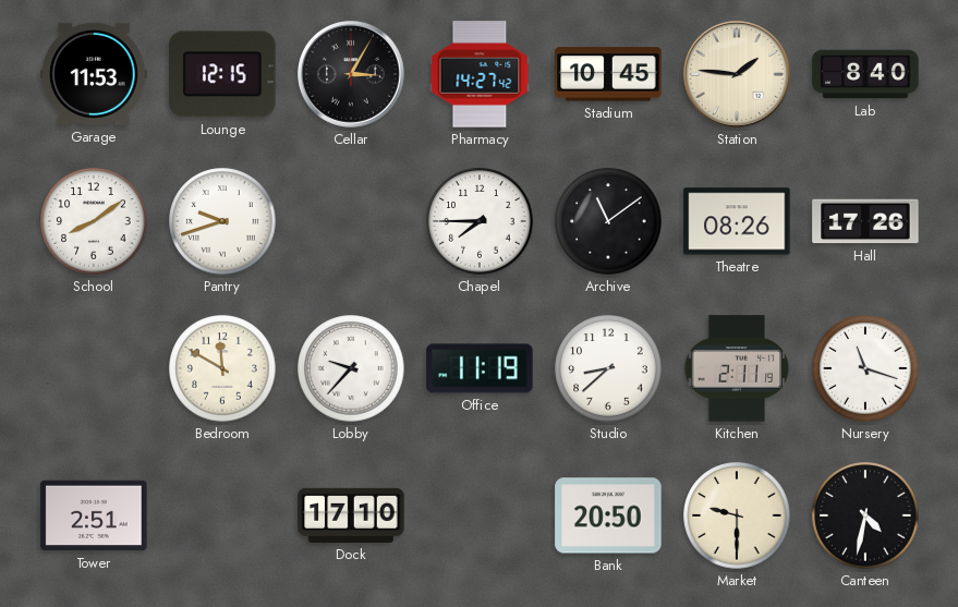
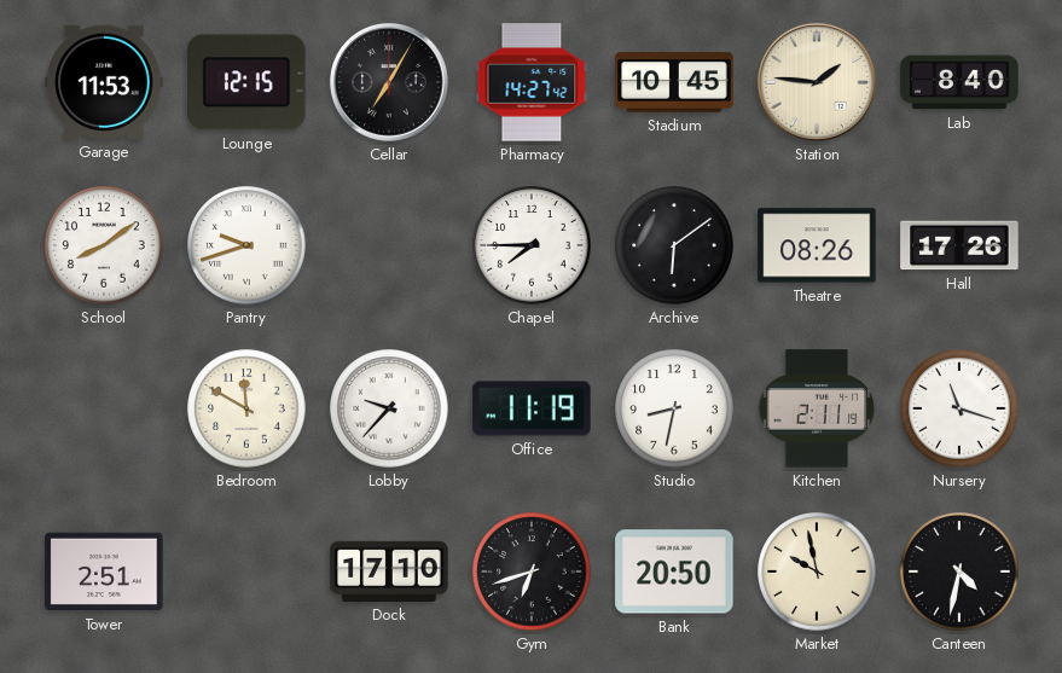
Cellar: 3:05 -> 7:05 (389, 82)
Archive: 11:09 -> 6:09 (674, 245)
Studio: 8:38 -> 8:32 (674, 408)
Gym: none -> 6:42 (532, 572)
Market: 9:30 -> 9:58 (817, 572)
